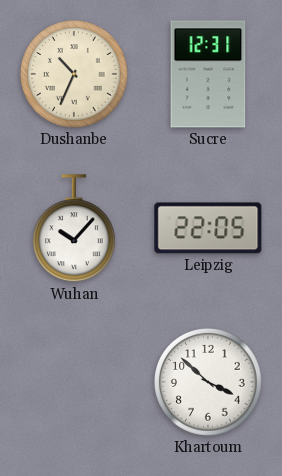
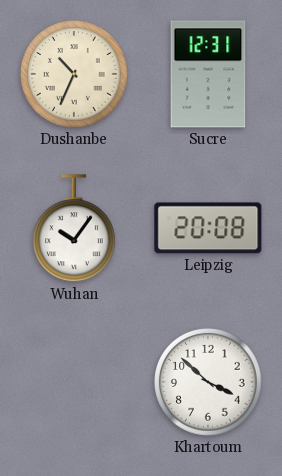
Wuhan: 10:07 -> 10:06 (75, 229)
Leipzig: 22:05 -> 20:08 (208, 228)
